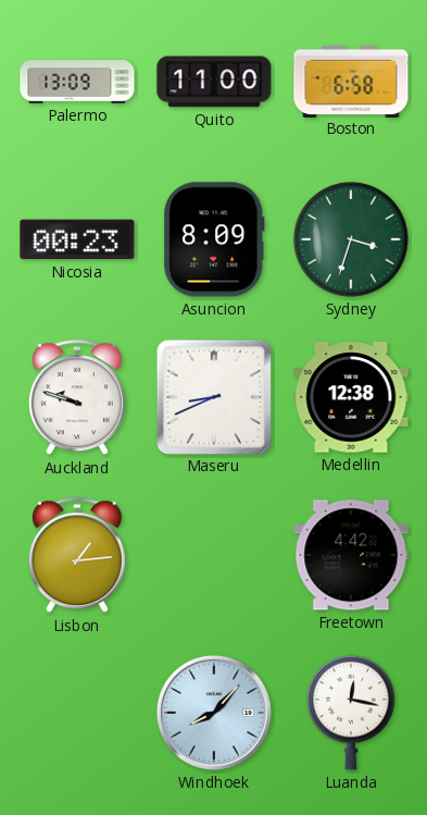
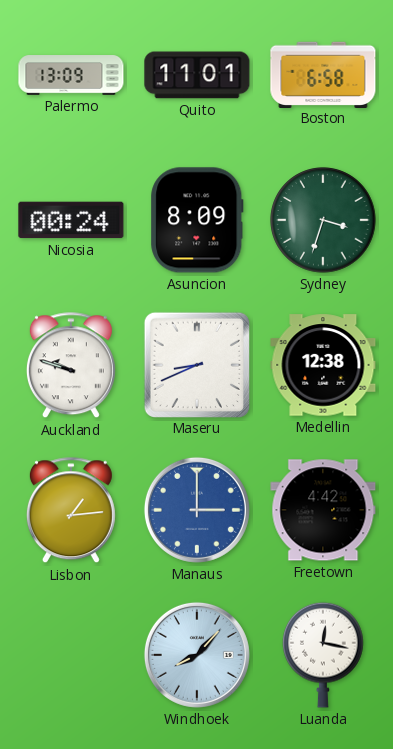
Quito: 11:00 -> 11:01 (197, 75)
Nicosia: 00:23 -> 00:24 (71, 220)
Manaus: none -> 3:00 (197, 510)
